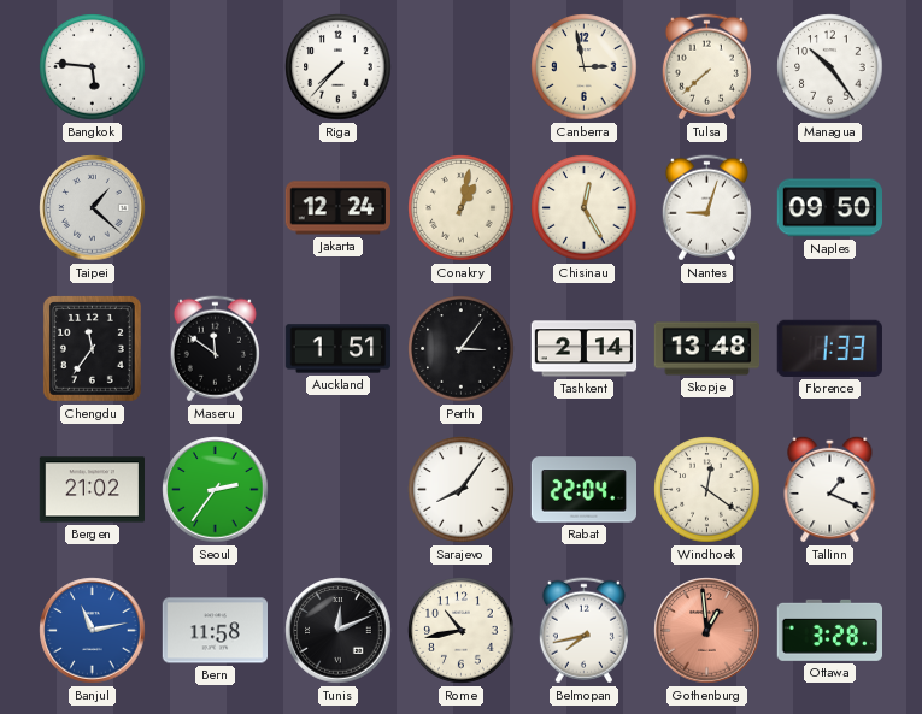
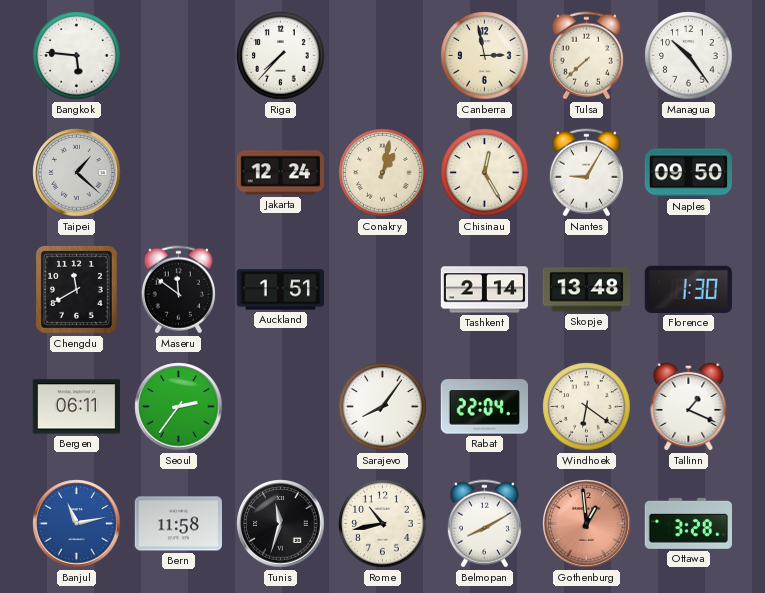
Nantes: 9:03 -> 9:05 (586, 173)
Chengdu: 11:36 -> 11:40 (76, 289)
Perth: 3:06 -> none (462, 349)
Florence: 1:33 -> 1:30 (688, 289)
Bergen: 21:02 -> 06:11 (76, 407)
Windhoek: 12:21 -> 6:21 (587, 407)
Tunis: 12:11 -> 11:33 (281, 524)
Belmopan: 7:43 -> 8:10 (484, 524)
